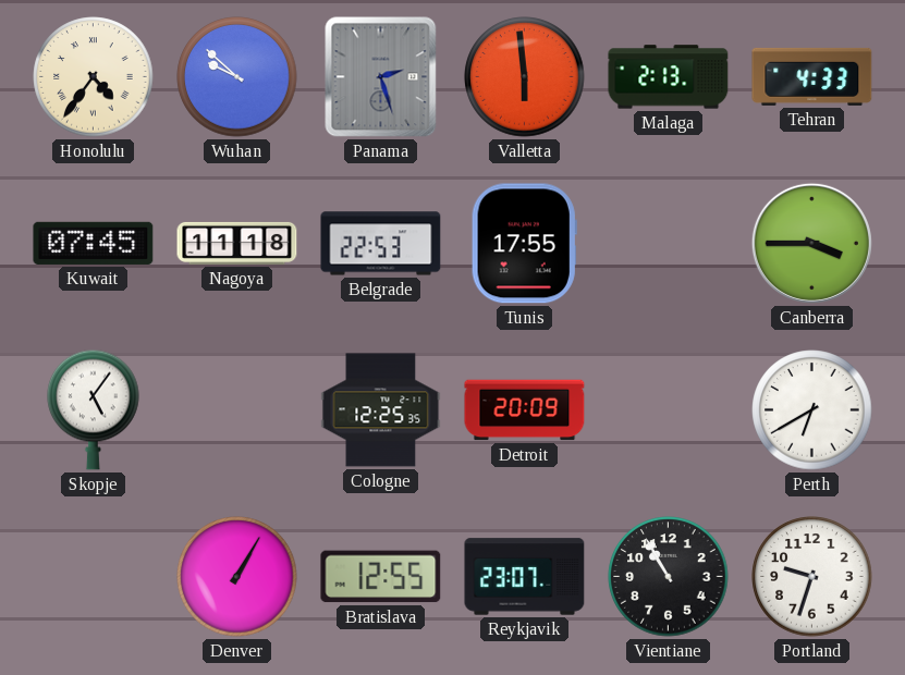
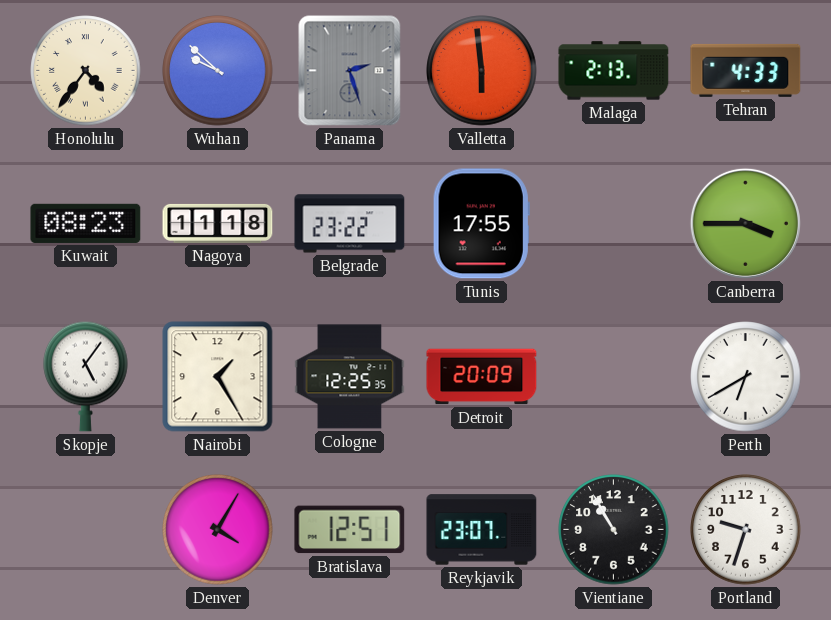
Kuwait: 07:45 -> 08:23 (86, 223)
Belgrade: 22:53 -> 23:22 (350, 224)
Nairobi: none -> 1:25 (218, 377)
Denver: 1:05 -> 4:05 (218, 530)
Bratislava: 12:55 -> 12:51 (350, 530)
